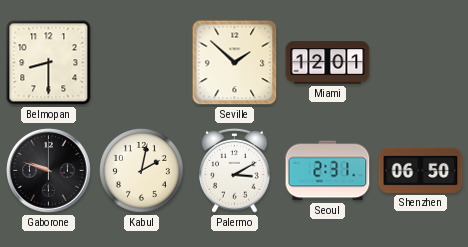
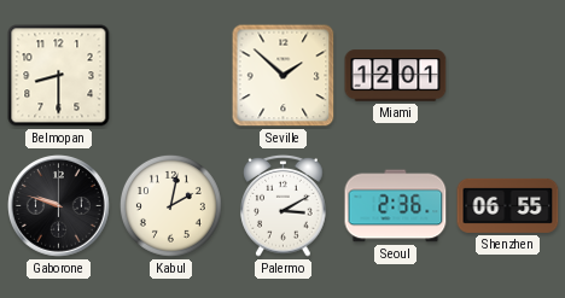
Seoul: 2:31 -> 2:36 (396, 206)
Shenzhen: 06:50 -> 06:55 (508, 205)
